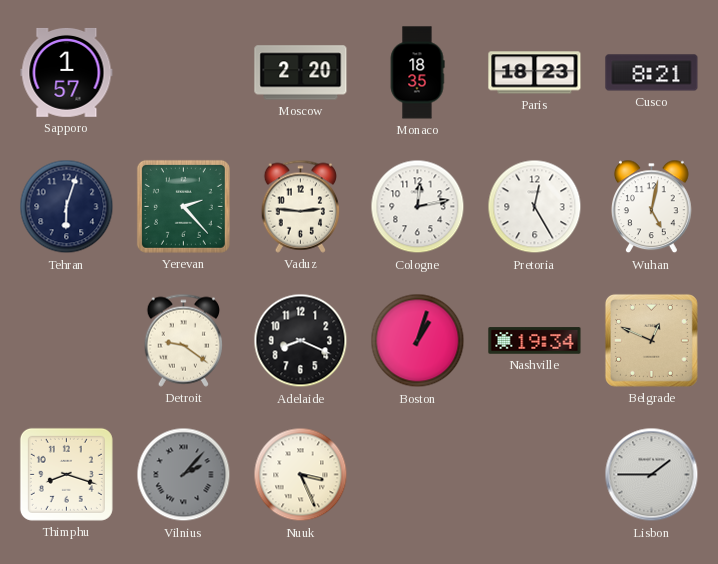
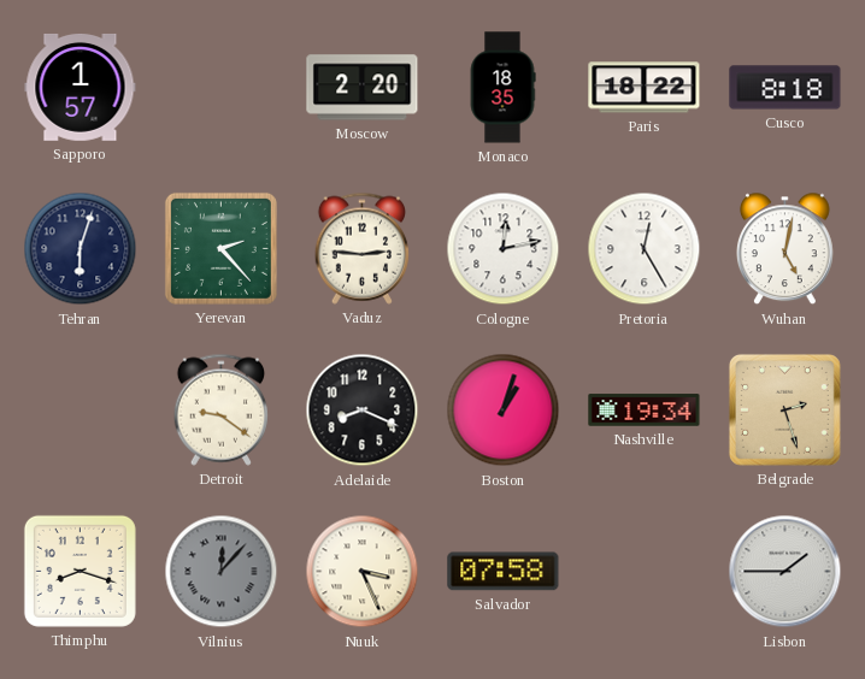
Paris: 18:23 -> 18:22 (645, 88)
Cusco: 8:21 -> 8:18 (785, 88)
Belgrade: 12:49 -> 2:27 (784, 409)
Vilnius: 2:07 -> 12:07 (222, 572)
Salvador: none -> 07:58 (504, 572)
